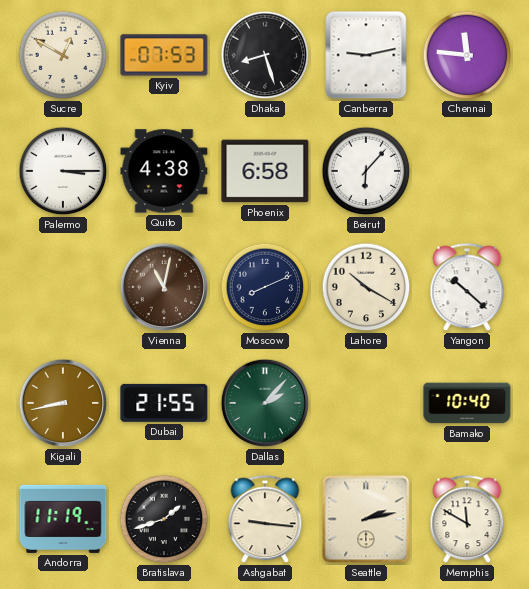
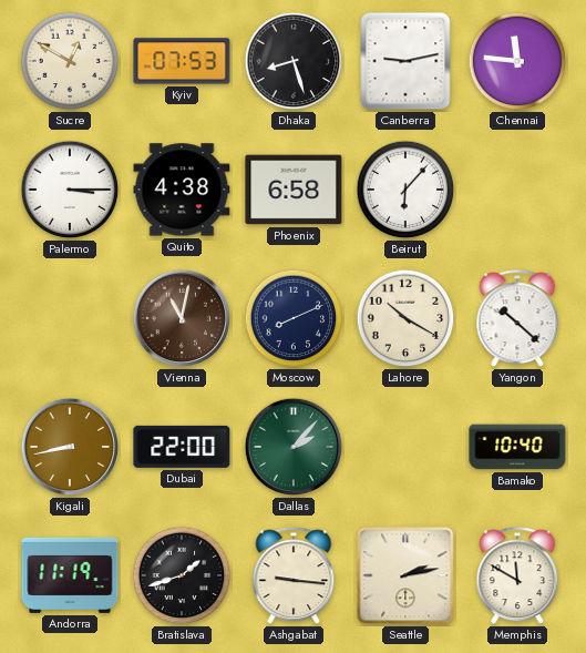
Dubai: 21:55 -> 22:00 (182, 447)
